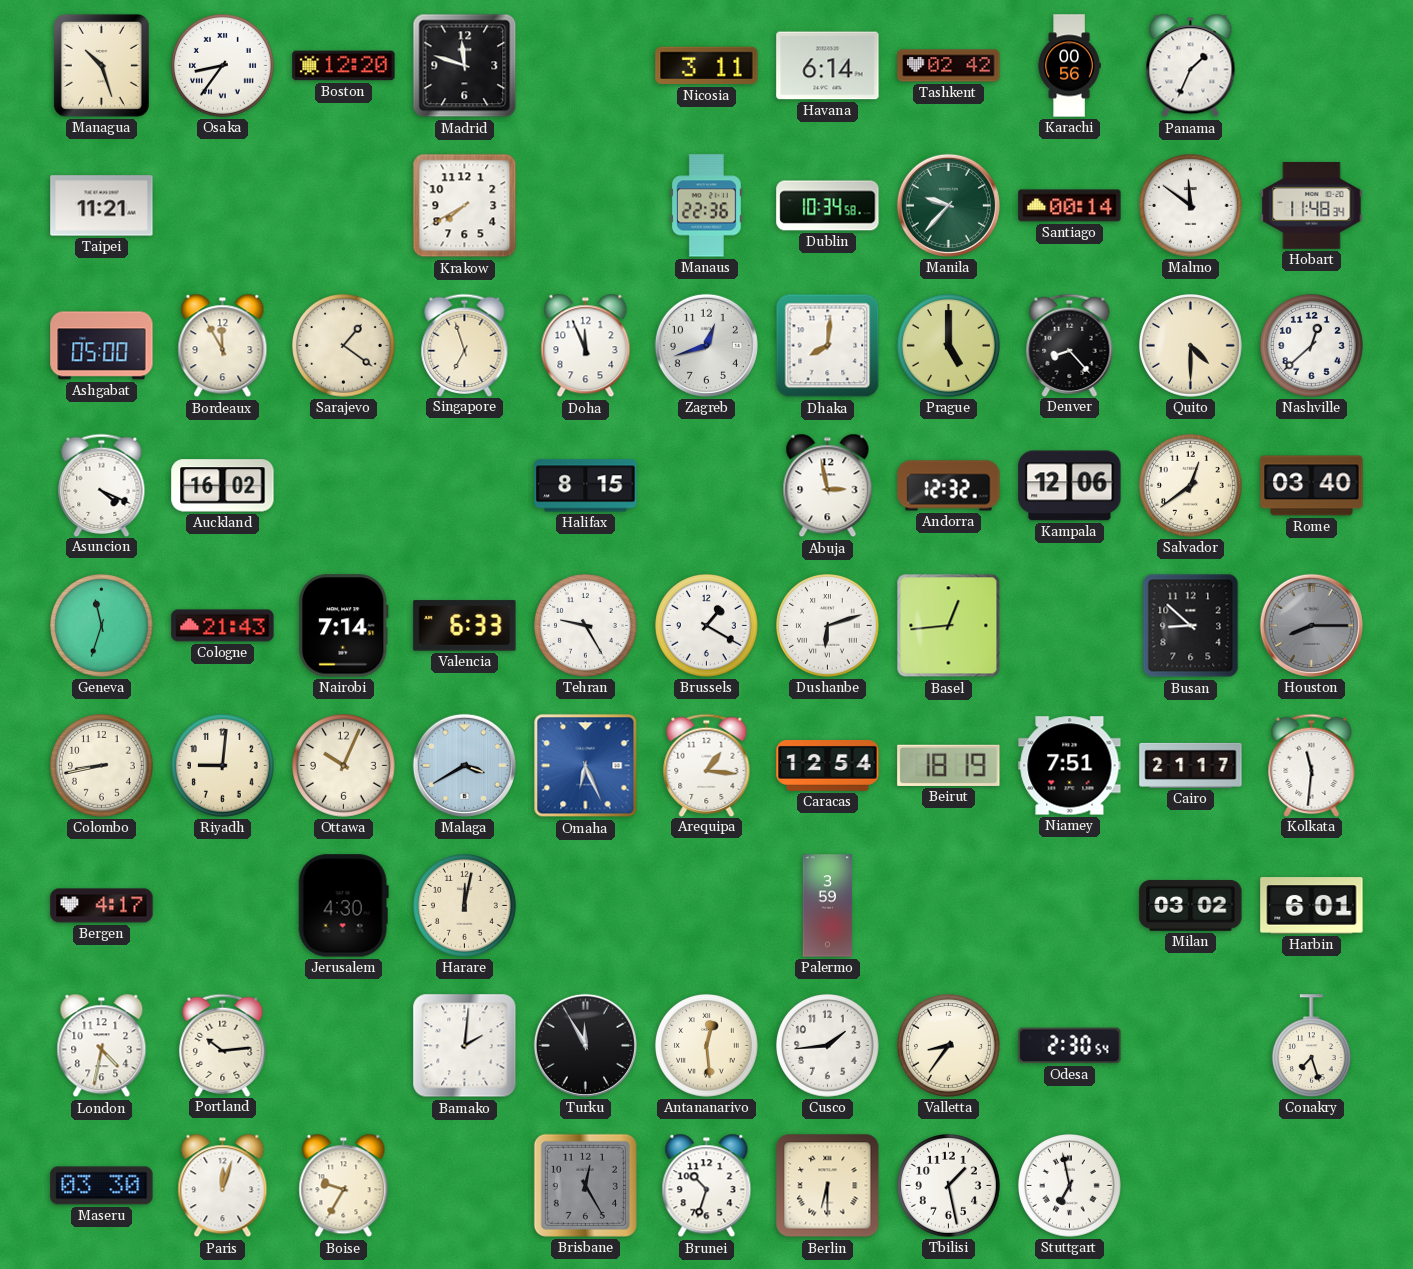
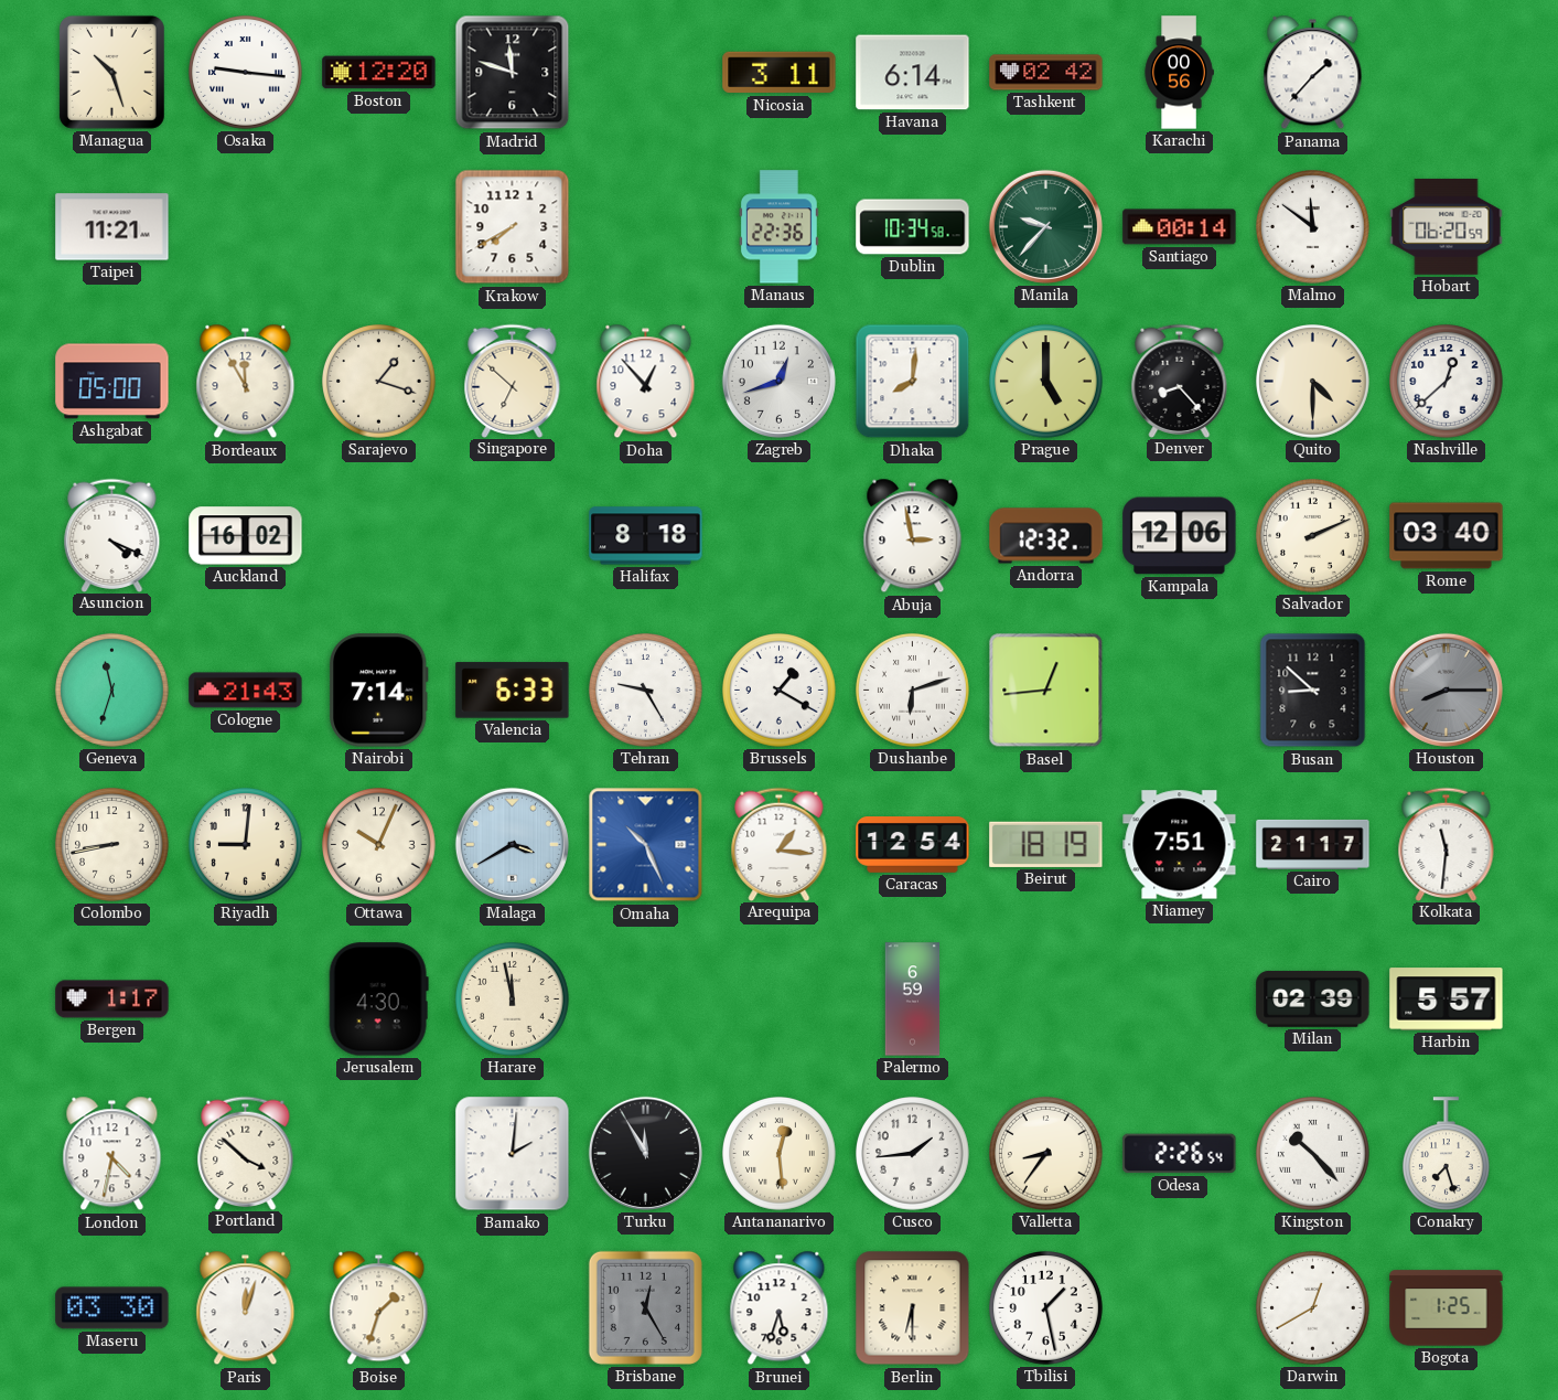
Osaka: 8:36 -> 9:16 (246, 73)
Panama: 1:34 -> 1:37 (1313, 73)
Hobart: 11:48 -> 06:20 (1447, 226)
Sarajevo: 1:21 -> 1:18 (379, 382)
Singapore: 6:57 -> 6:52 (513, 381)
Doha: 11:56 -> 12:53 (646, 382)
Halifax: 8:15 -> 8:18 (646, 536)
Salvador: 12:39 -> 2:11 (1313, 536)
Omaha: 6:26 -> 10:26 (646, 845)
Bergen: 4:17 -> 1:17 (112, 1000)
Harare: 12:02 -> 11:58 (513, 1000)
Palermo: 3:59 -> 6:59 (913, 1000)
Milan: 03:02 -> 02:39 (1313, 998)
Harbin: 6:01 -> 5:57 (1447, 1000)
Portland: 10:14 -> 3:52 (246, 1153)
Odesa: 2:30 -> 2:26 (1180, 1154)
Kingston: none -> 10:23 (1313, 1154)
Boise: 9:35 -> 1:33 (379, 1308)
Brunei: 10:33 -> 5:33 (780, 1308)
Stuttgart: 6:58 -> none (1070, 1186)
Darwin: none -> 12:40 (1313, 1308)
Bogota: none -> 1:25 (1447, 1308)
